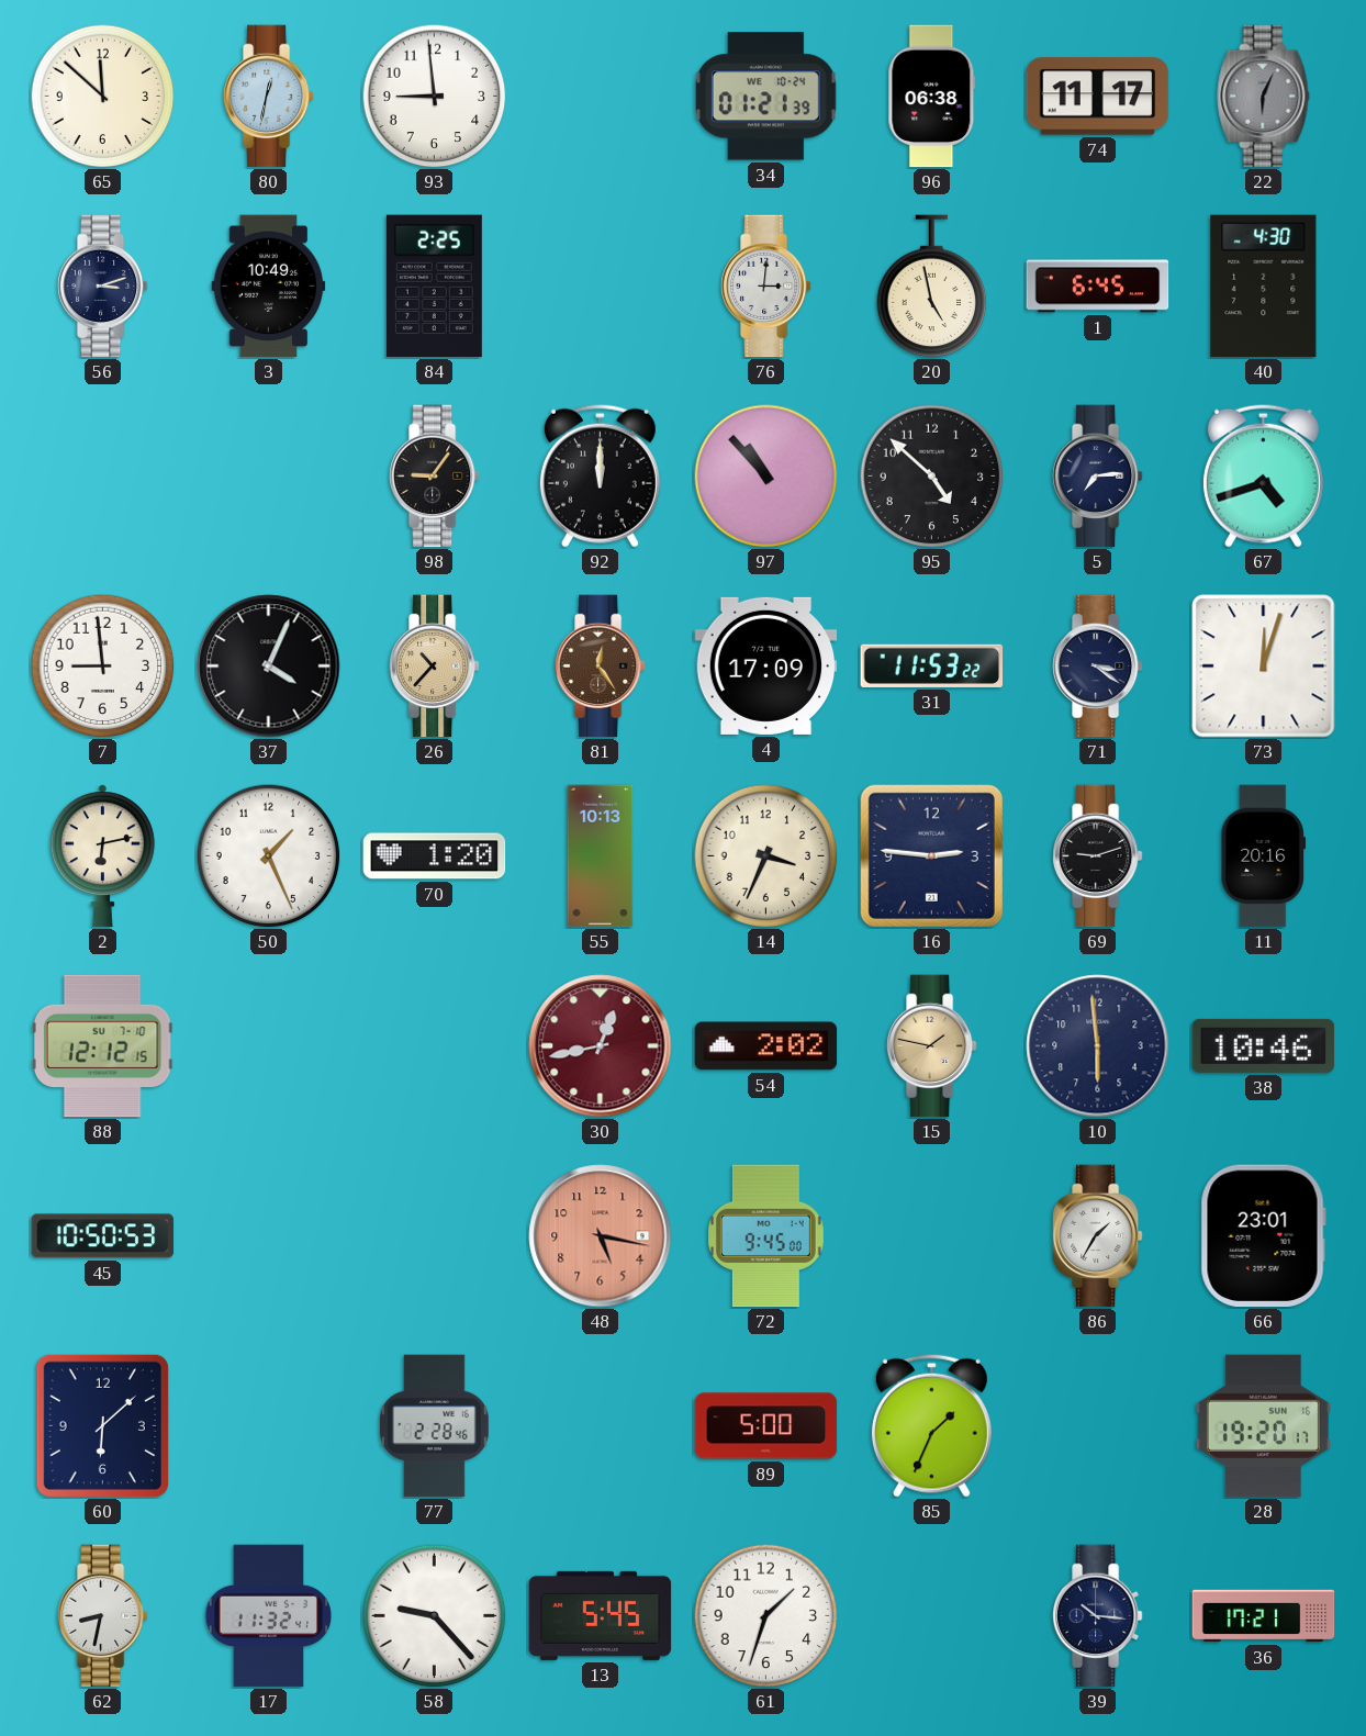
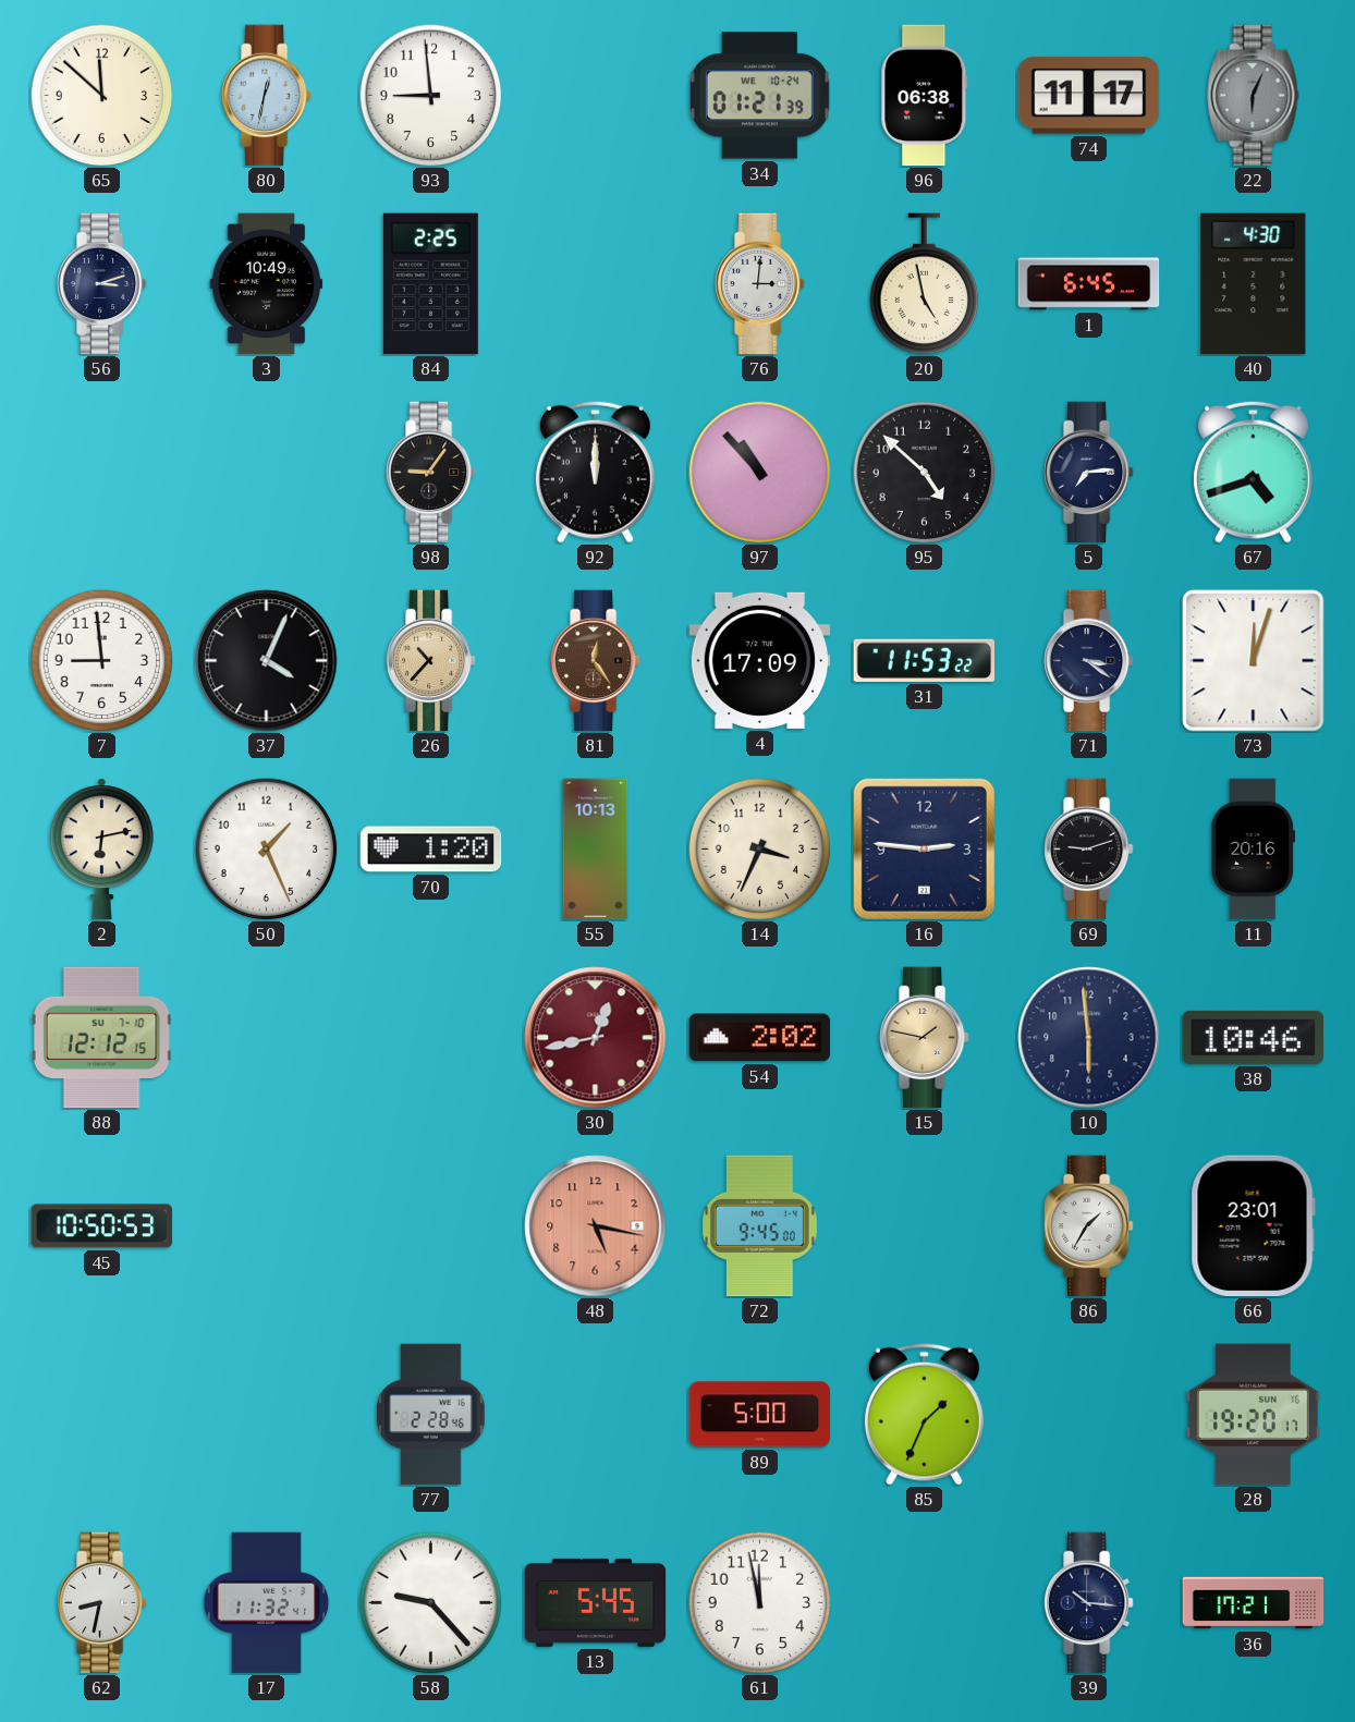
60: 6:08 -> none (102, 1425)
61: 1:33 -> 11:58 (760, 1603)
